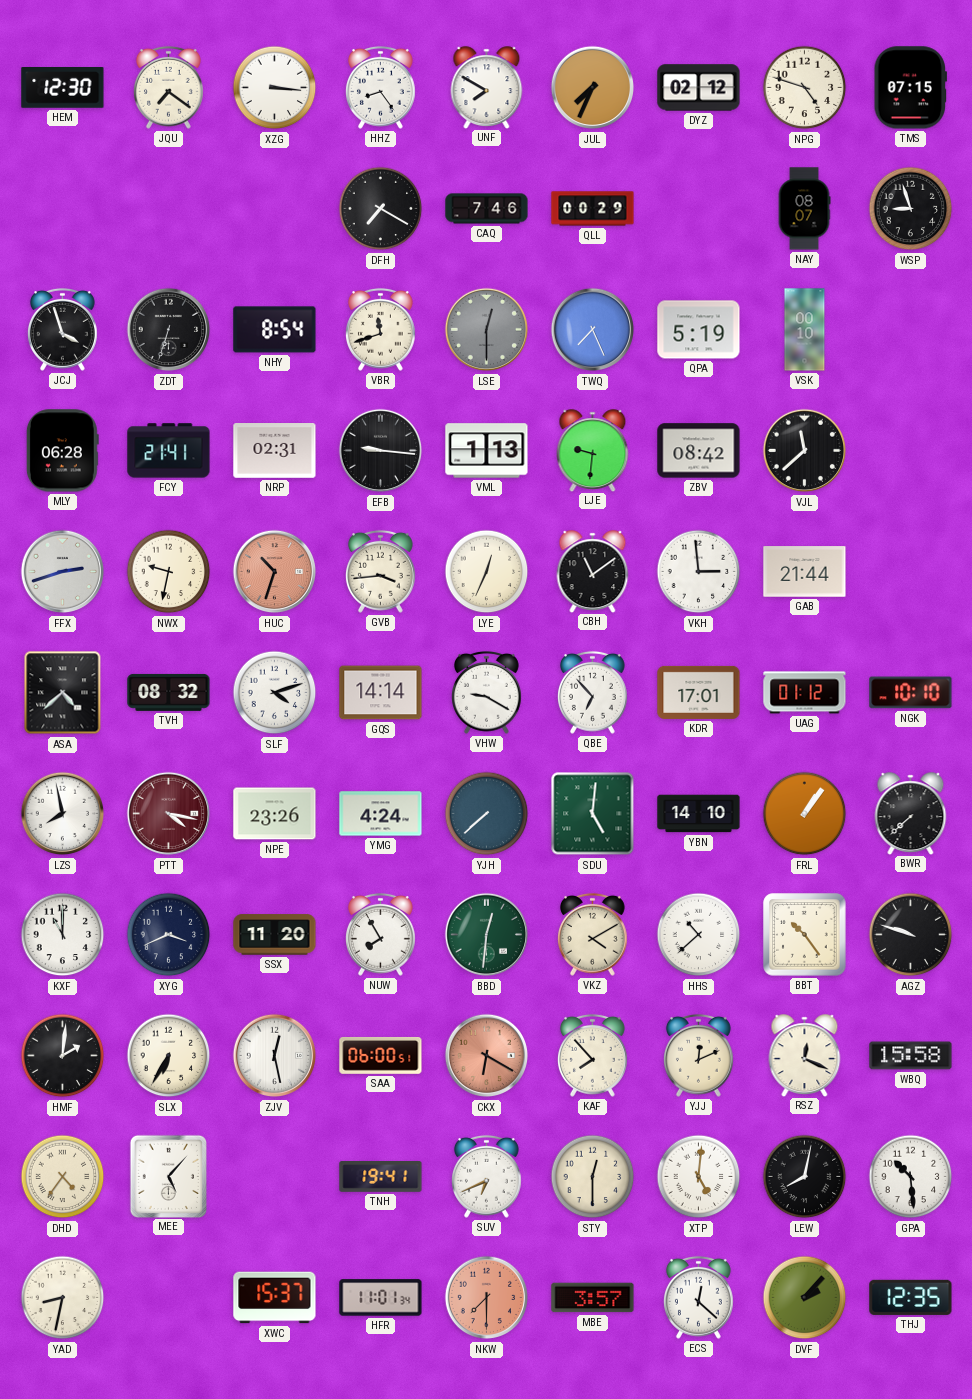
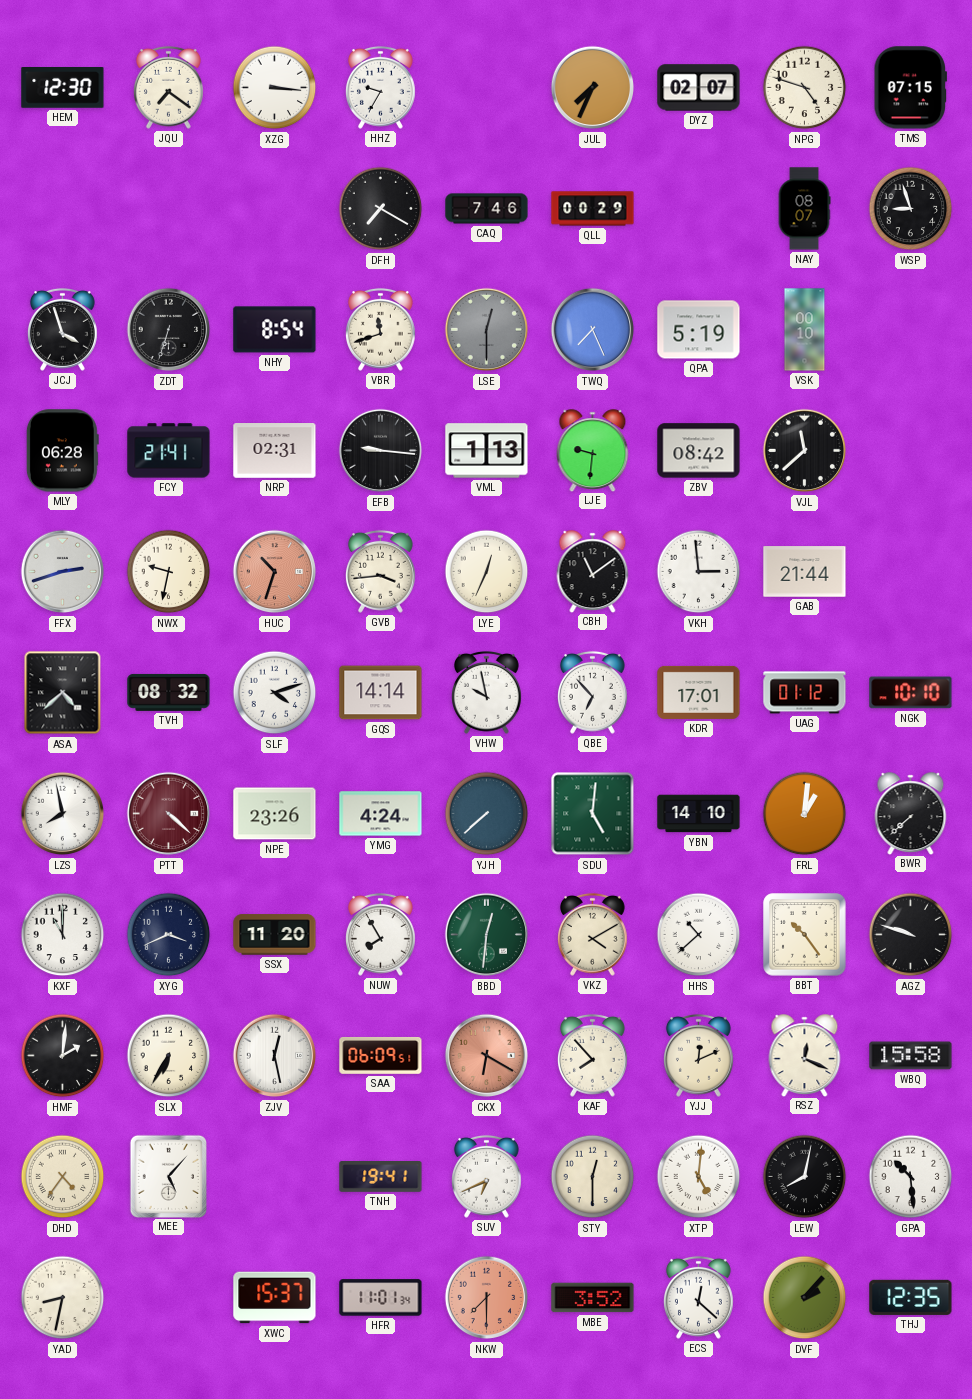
HHZ: 8:24 -> 9:35 (380, 87)
UNF: 7:50 -> none (487, 87)
DYZ: 02:12 -> 02:07 (699, 88)
VHW: 9:20 -> 9:58 (486, 692)
PTT: 4:17 -> 4:22 (169, 814)
FRL: 1:06 -> 1:01 (805, 814)
SAA: 06:00 -> 06:09 (381, 1055)
MBE: 3:57 -> 3:52 (593, 1298)
